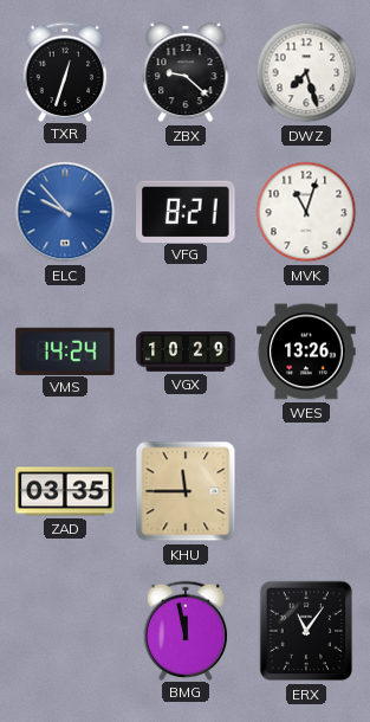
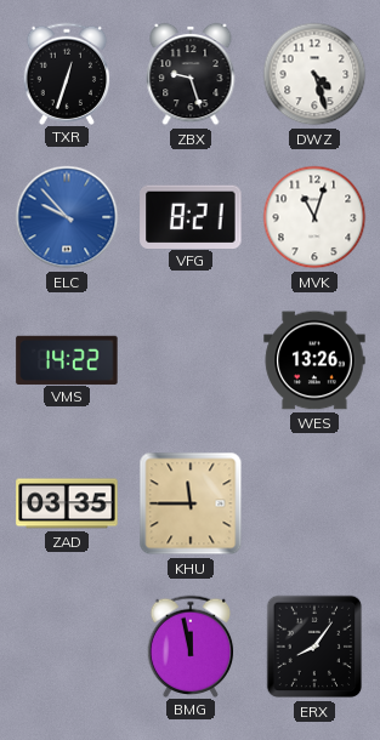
ZBX: 9:22 -> 9:27 (191, 74)
DWZ: 7:27 -> 4:27 (314, 74)
VMS: 14:24 -> 14:22 (67, 359)
VGX: 10:29 -> none (186, 353)
ERX: 11:06 -> 8:06 (314, 647)
